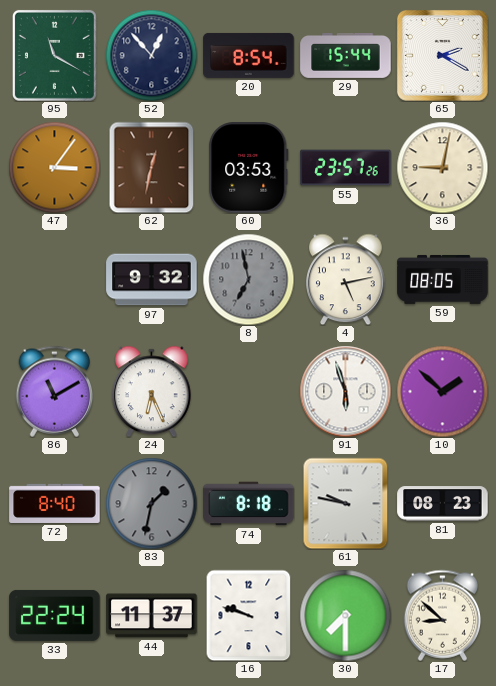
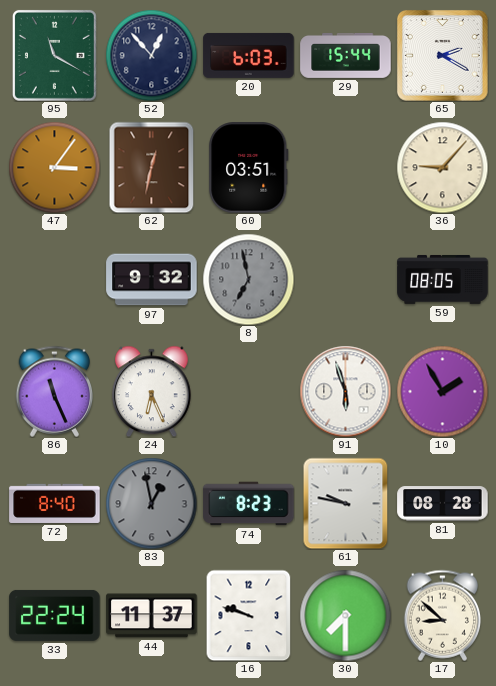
20: 8:54 -> 6:03 (249, 55)
60: 03:53 -> 03:51 (249, 168)
55: 23:57 -> none (346, 168)
36: 9:02 -> 9:07 (442, 167)
4: 5:13 -> none (346, 279)
86: 11:10 -> 11:26 (55, 391)
10: 1:52 -> 1:55 (442, 391)
83: 1:32 -> 12:58 (151, 503)
74: 8:18 -> 8:23 (249, 504)
81: 08:23 -> 08:28 (443, 504)
